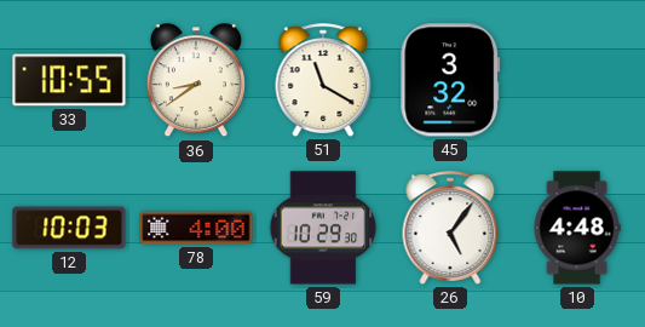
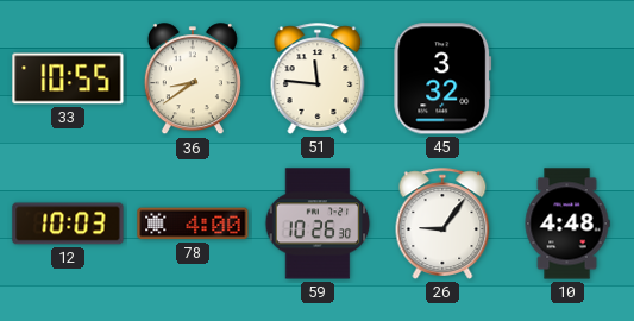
51: 11:20 -> 11:46 (318, 78)
59: 10:29 -> 10:26 (318, 224)
26: 5:06 -> 9:06 (442, 224)
